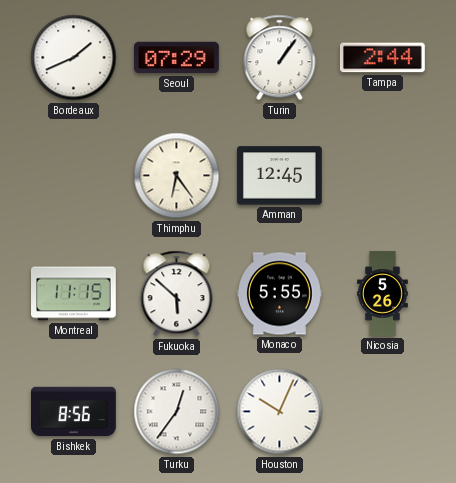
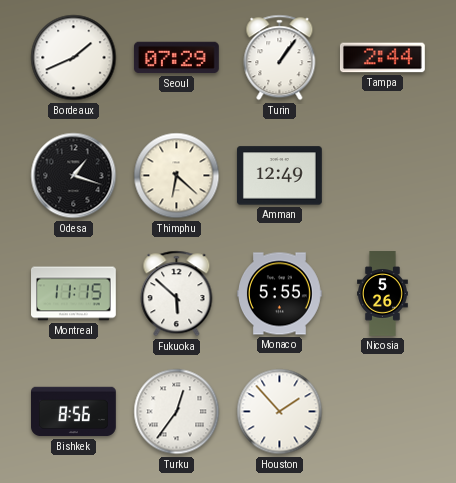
Odesa: none -> 1:18 (74, 176)
Thimphu: 6:24 -> 6:22 (177, 176)
Amman: 12:45 -> 12:49 (280, 176)
Houston: 10:04 -> 1:53 (280, 412)
